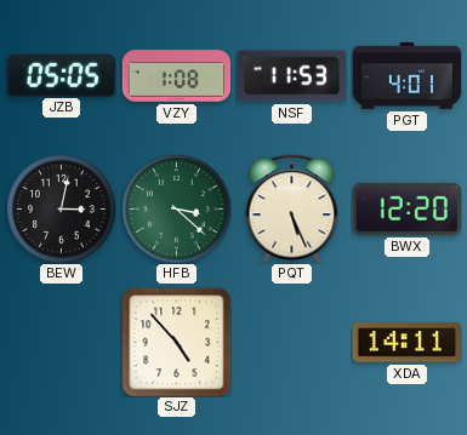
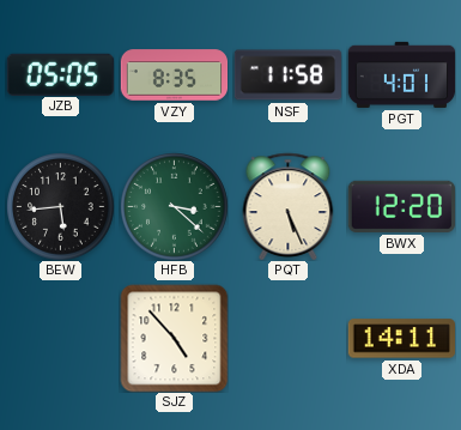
VZY: 1:08 -> 8:35 (174, 75)
NSF: 11:53 -> 11:58 (287, 75)
BEW: 3:02 -> 5:44 (61, 207)
